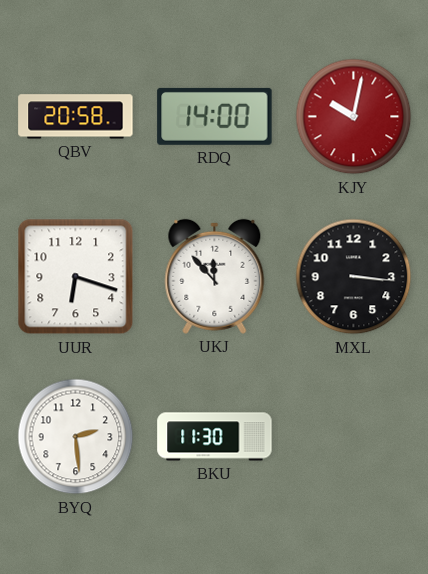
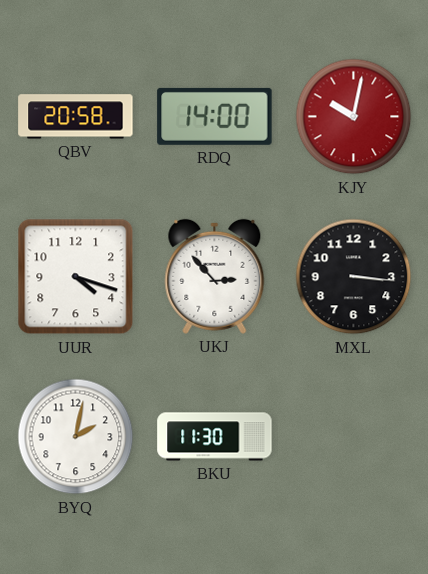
UUR: 6:18 -> 4:18 (76, 277)
UKJ: 11:53 -> 2:53 (215, 276)
BYQ: 2:29 -> 2:02 (76, 437)
